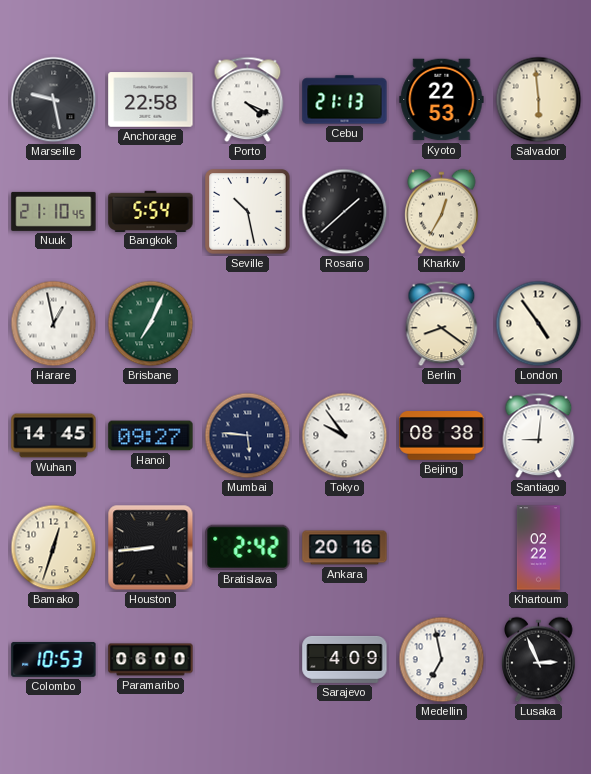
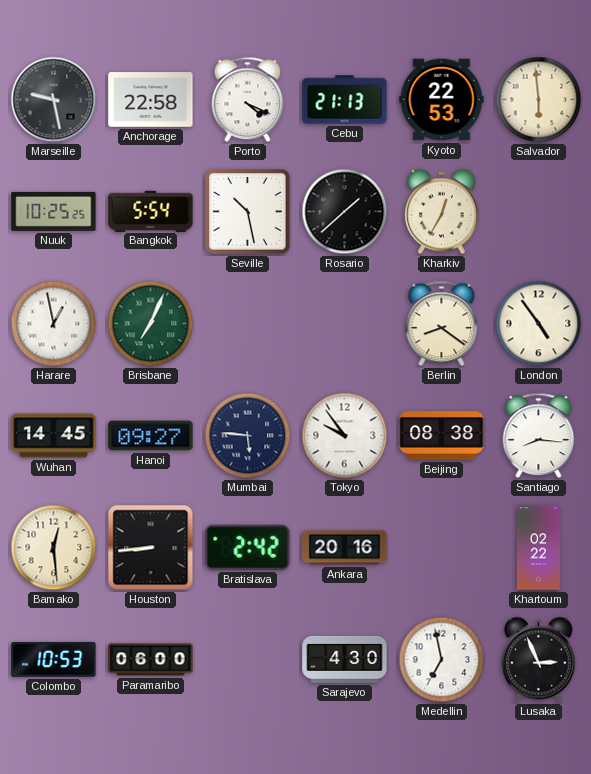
Nuuk: 21:10 -> 10:25 (54, 211)
Santiago: 9:01 -> 8:16 (539, 436)
Bamako: 12:33 -> 12:29 (54, 548)
Sarajevo: 4:09 -> 4:30 (345, 659)
